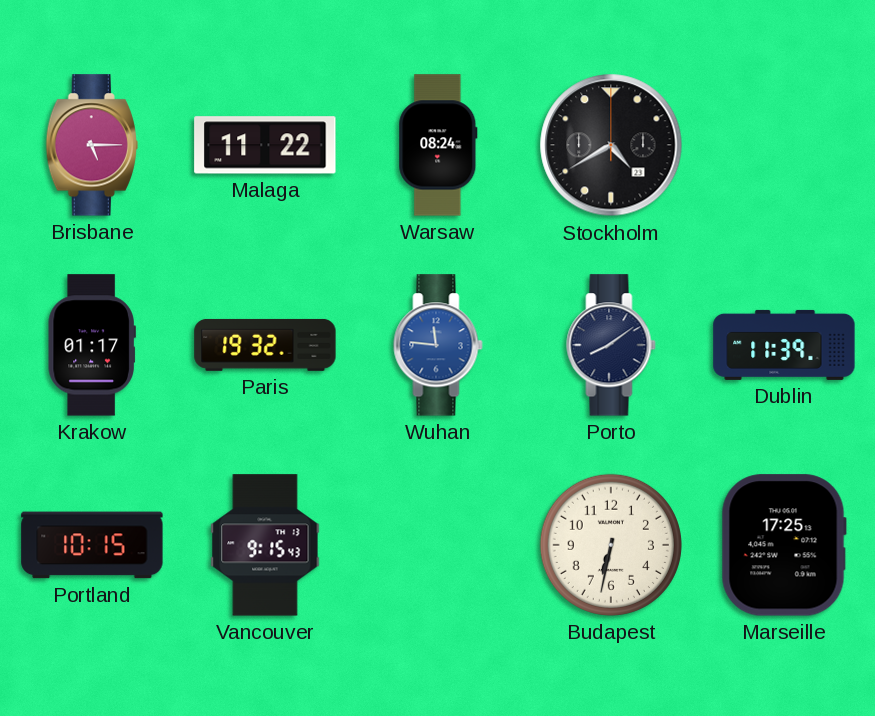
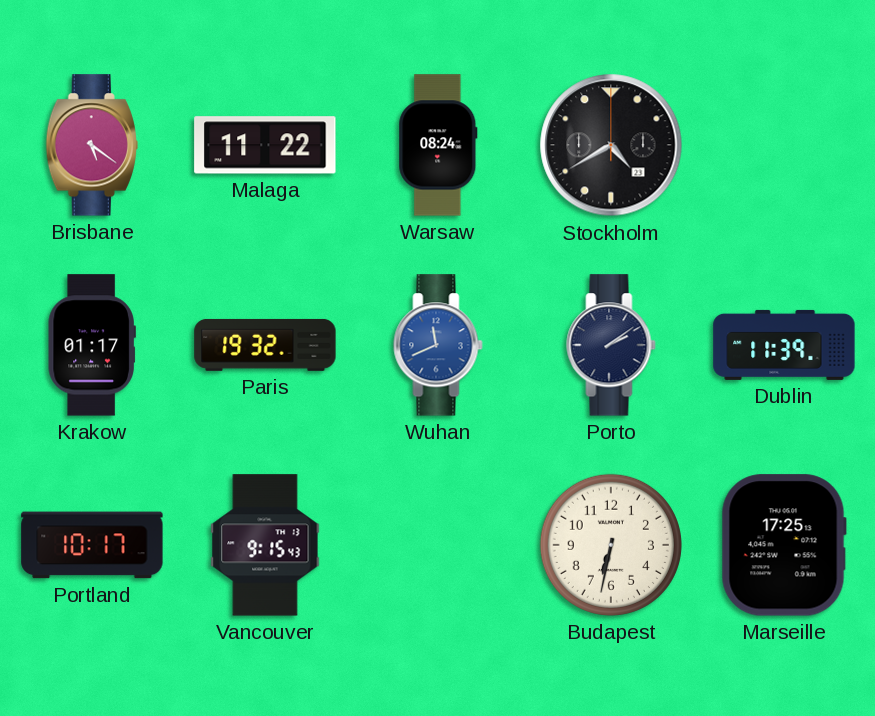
Brisbane: 5:15 -> 5:21 (92, 145)
Wuhan: 11:46 -> 11:41 (438, 345)
Porto: 8:09 -> 2:09 (611, 345)
Portland: 10:15 -> 10:17 (92, 545)
